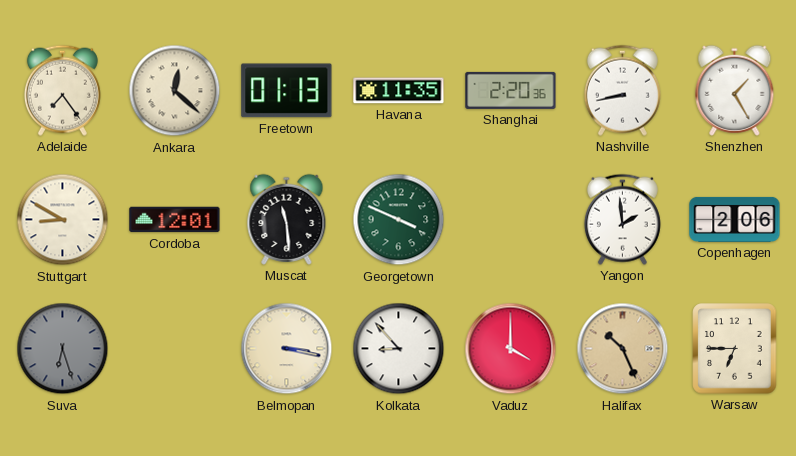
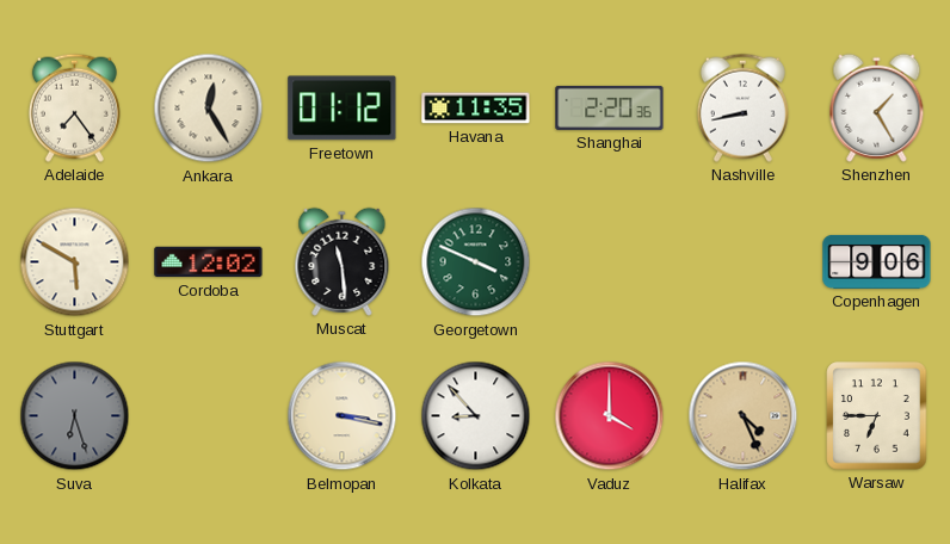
Ankara: 12:22 -> 12:25 (209, 109)
Freetown: 01:13 -> 01:12 (343, 109)
Stuttgart: 8:50 -> 5:50 (75, 262)
Cordoba: 12:01 -> 12:02 (209, 262)
Yangon: 1:59 -> none (622, 219)
Copenhagen: 2:06 -> 9:06 (877, 261)
Halifax: 10:26 -> 4:26 (744, 416)
